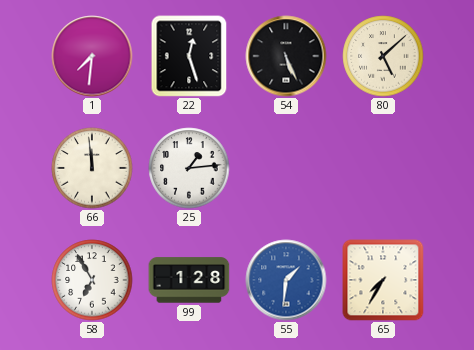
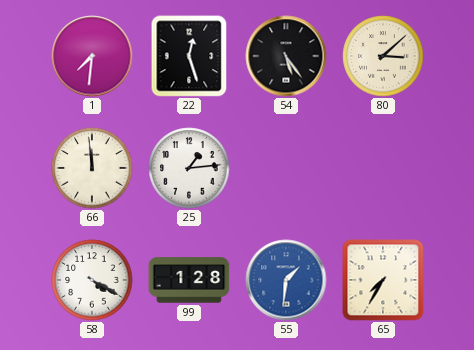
54: 5:26 -> 5:24 (286, 56)
80: 5:08 -> 3:08 (383, 56)
58: 6:55 -> 4:20 (92, 280)
